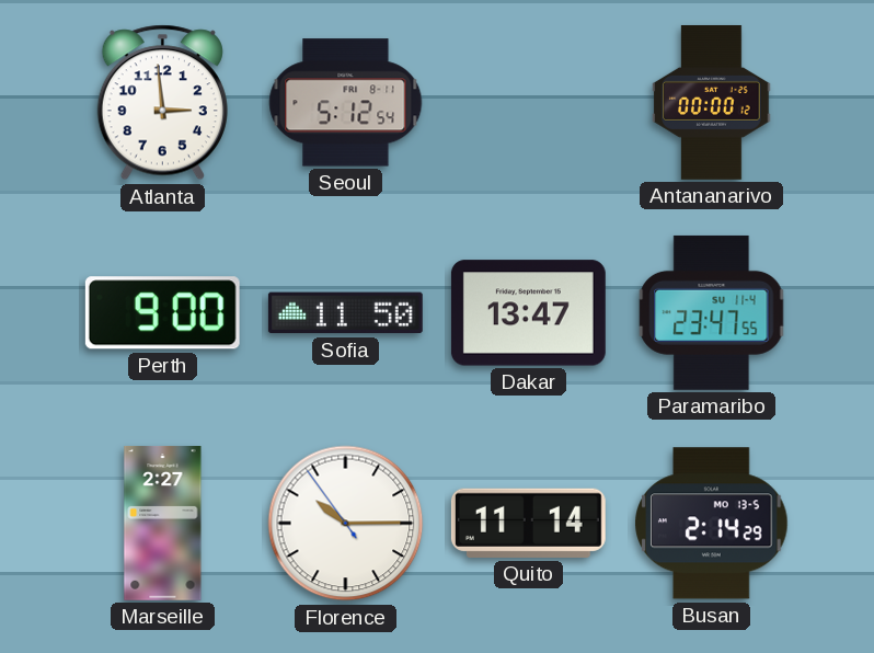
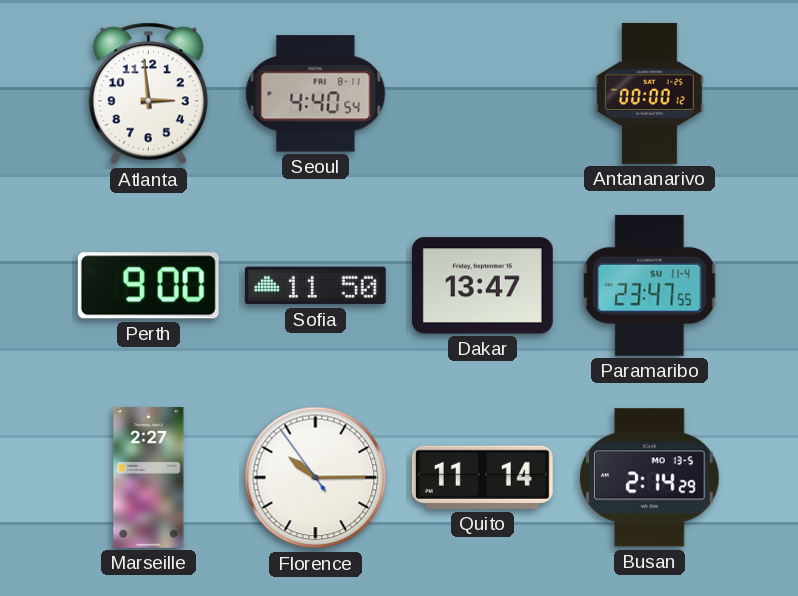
Seoul: 5:12 -> 4:40 (316, 94)
